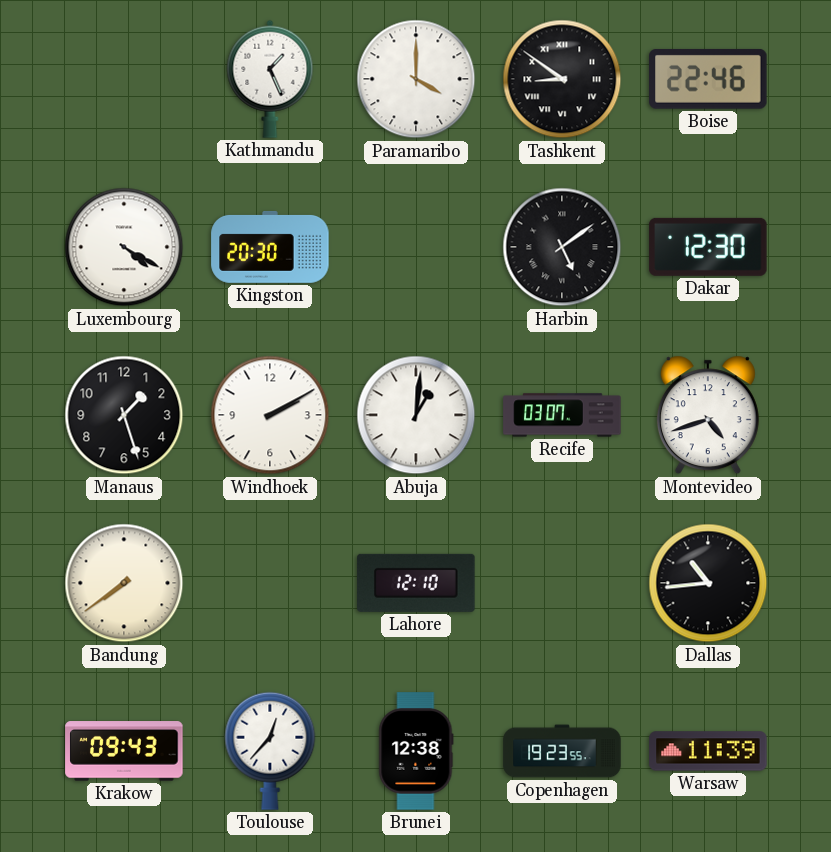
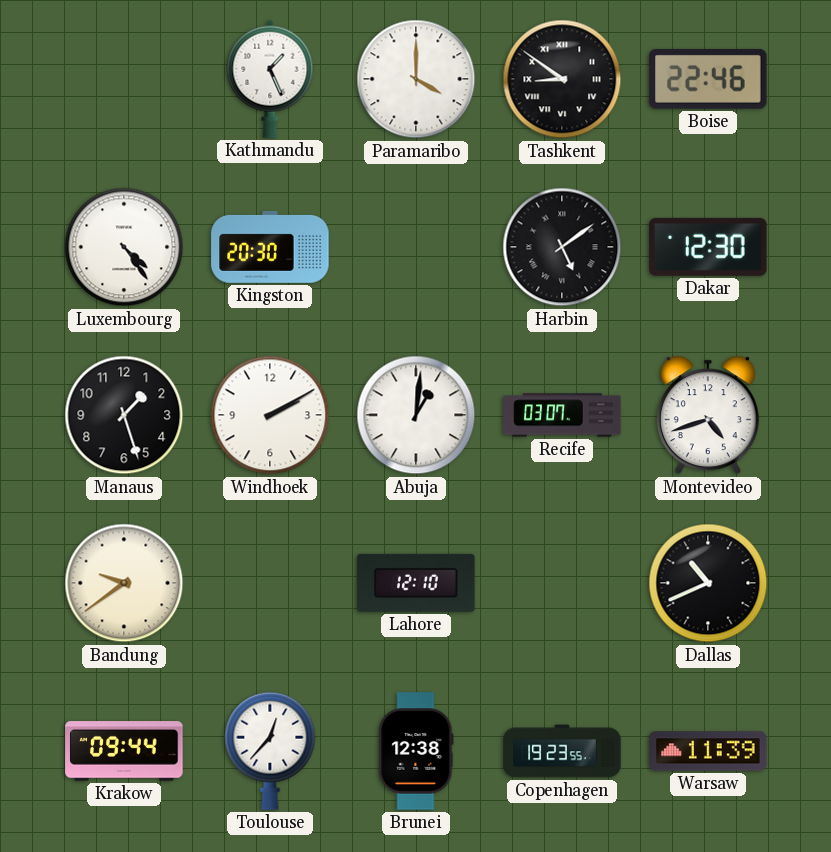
Luxembourg: 4:20 -> 4:24 (124, 247)
Bandung: 7:39 -> 9:39 (124, 583)
Dallas: 10:44 -> 10:41 (708, 583)
Krakow: 09:43 -> 09:44 (124, 751)
